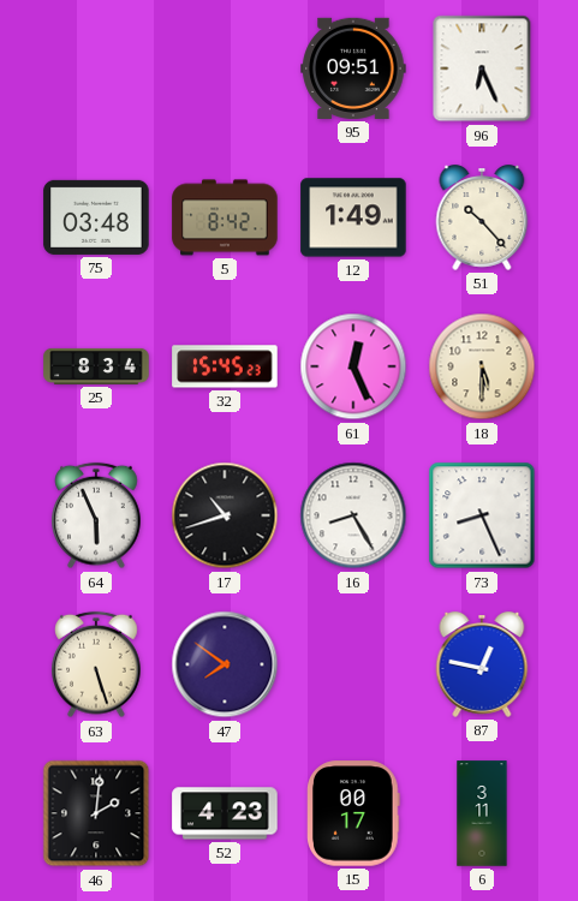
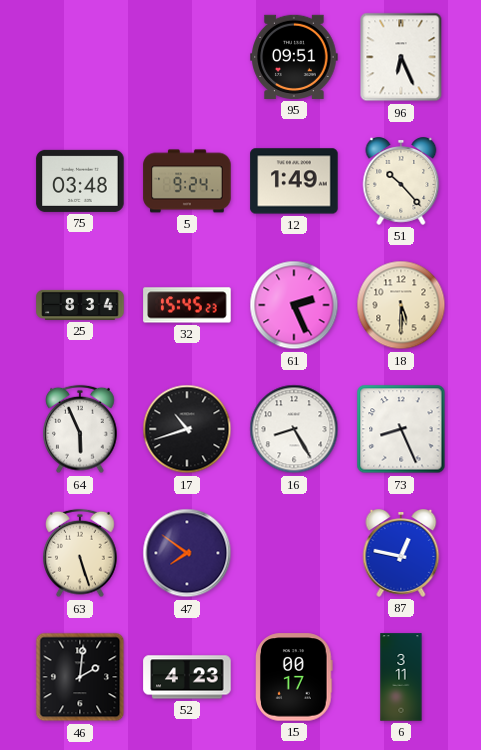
5: 8:42 -> 9:24 (187, 181)
61: 12:26 -> 2:26 (294, 305)
